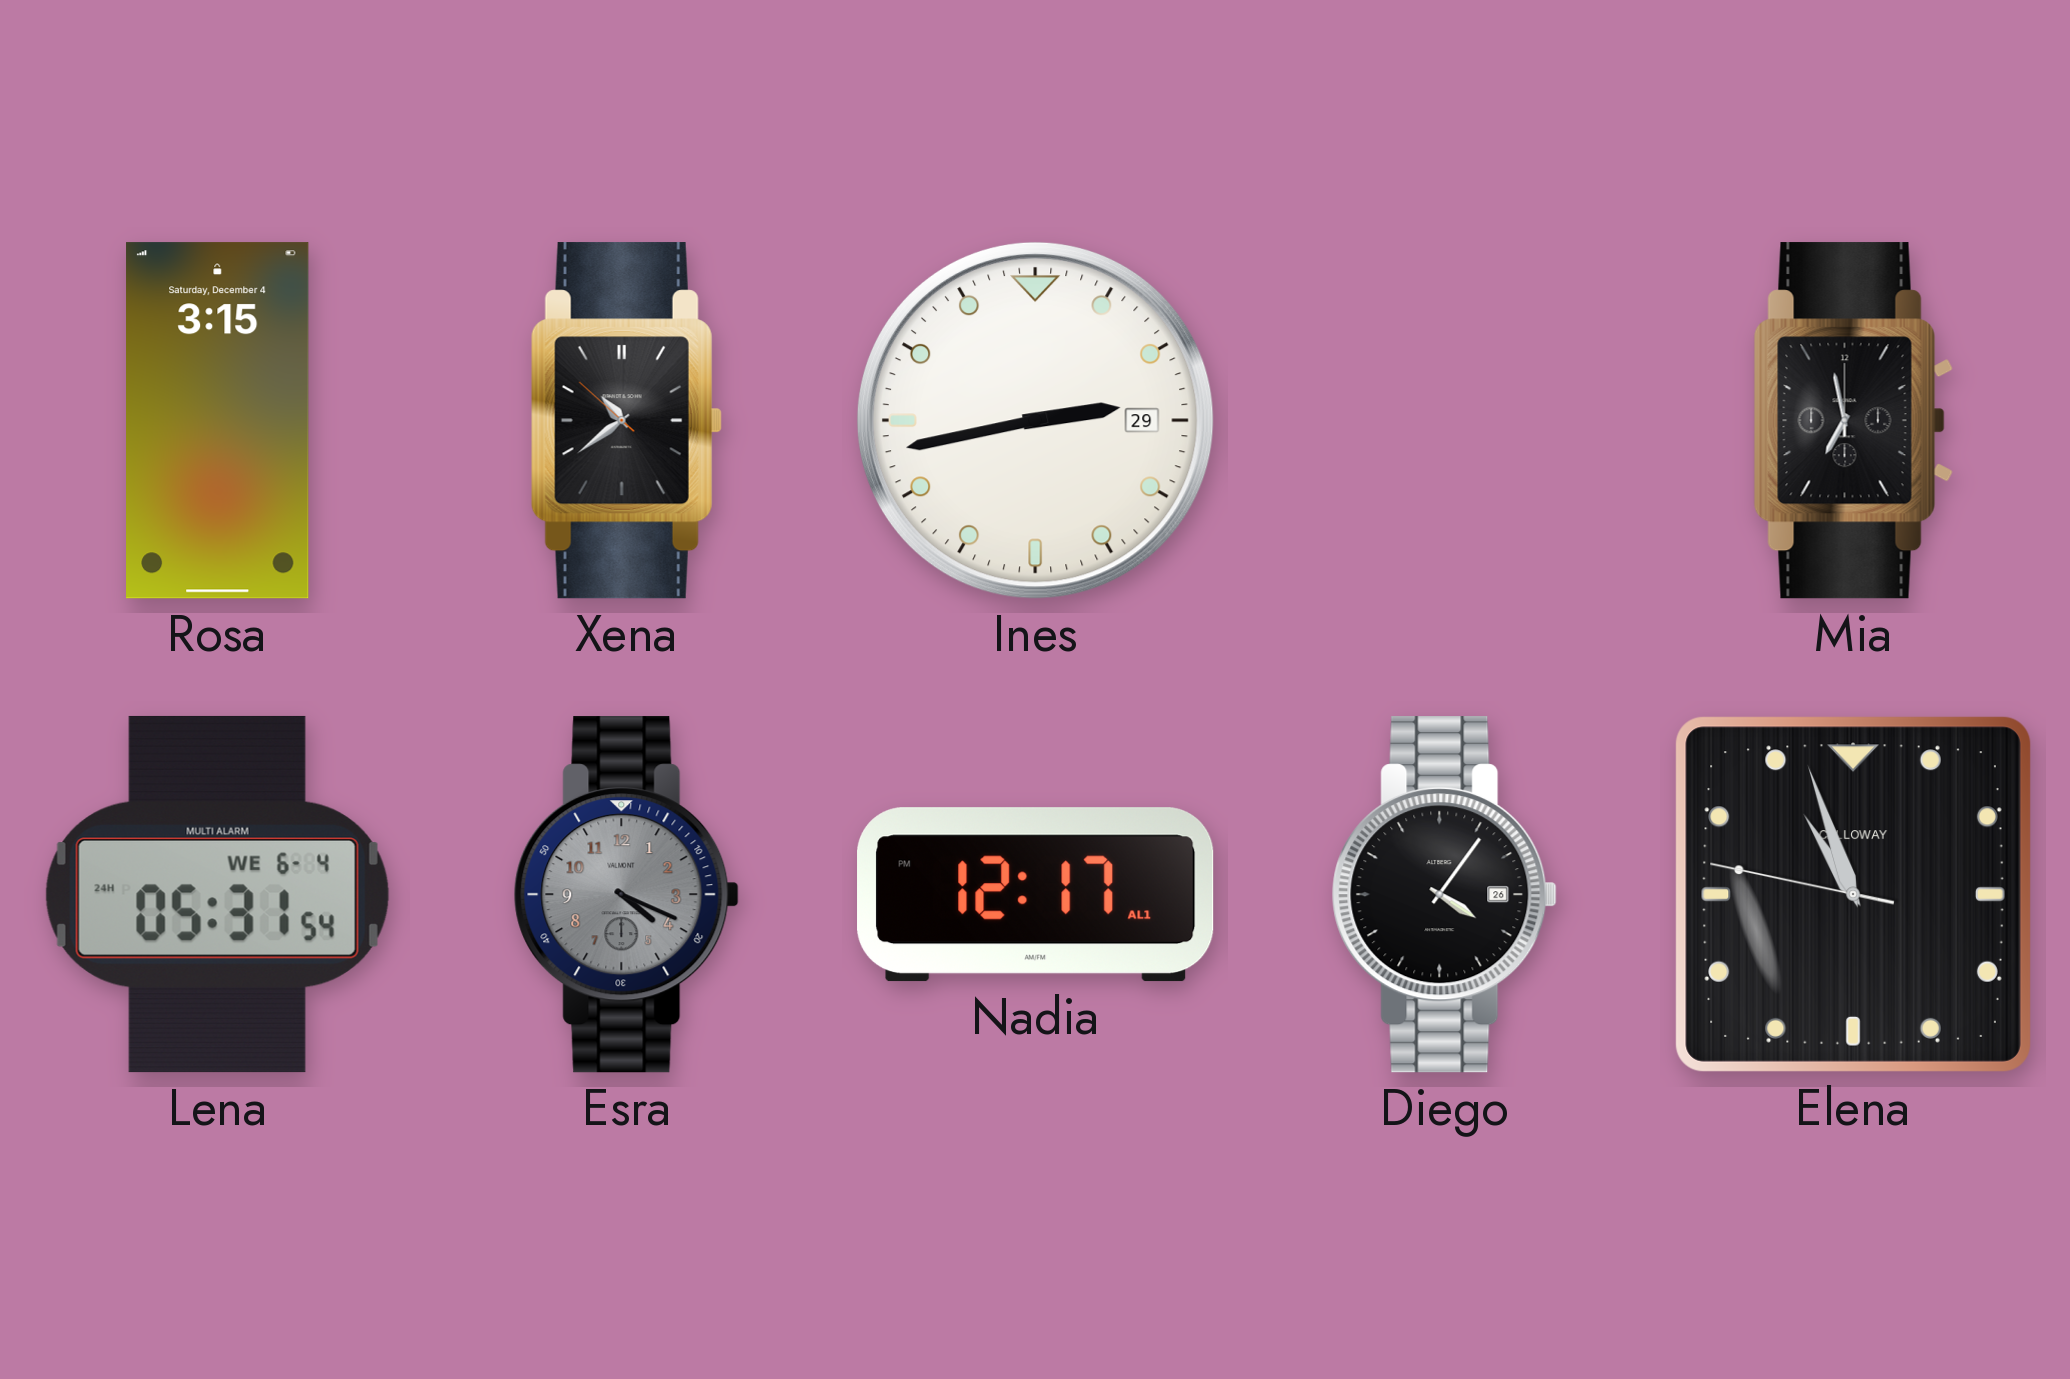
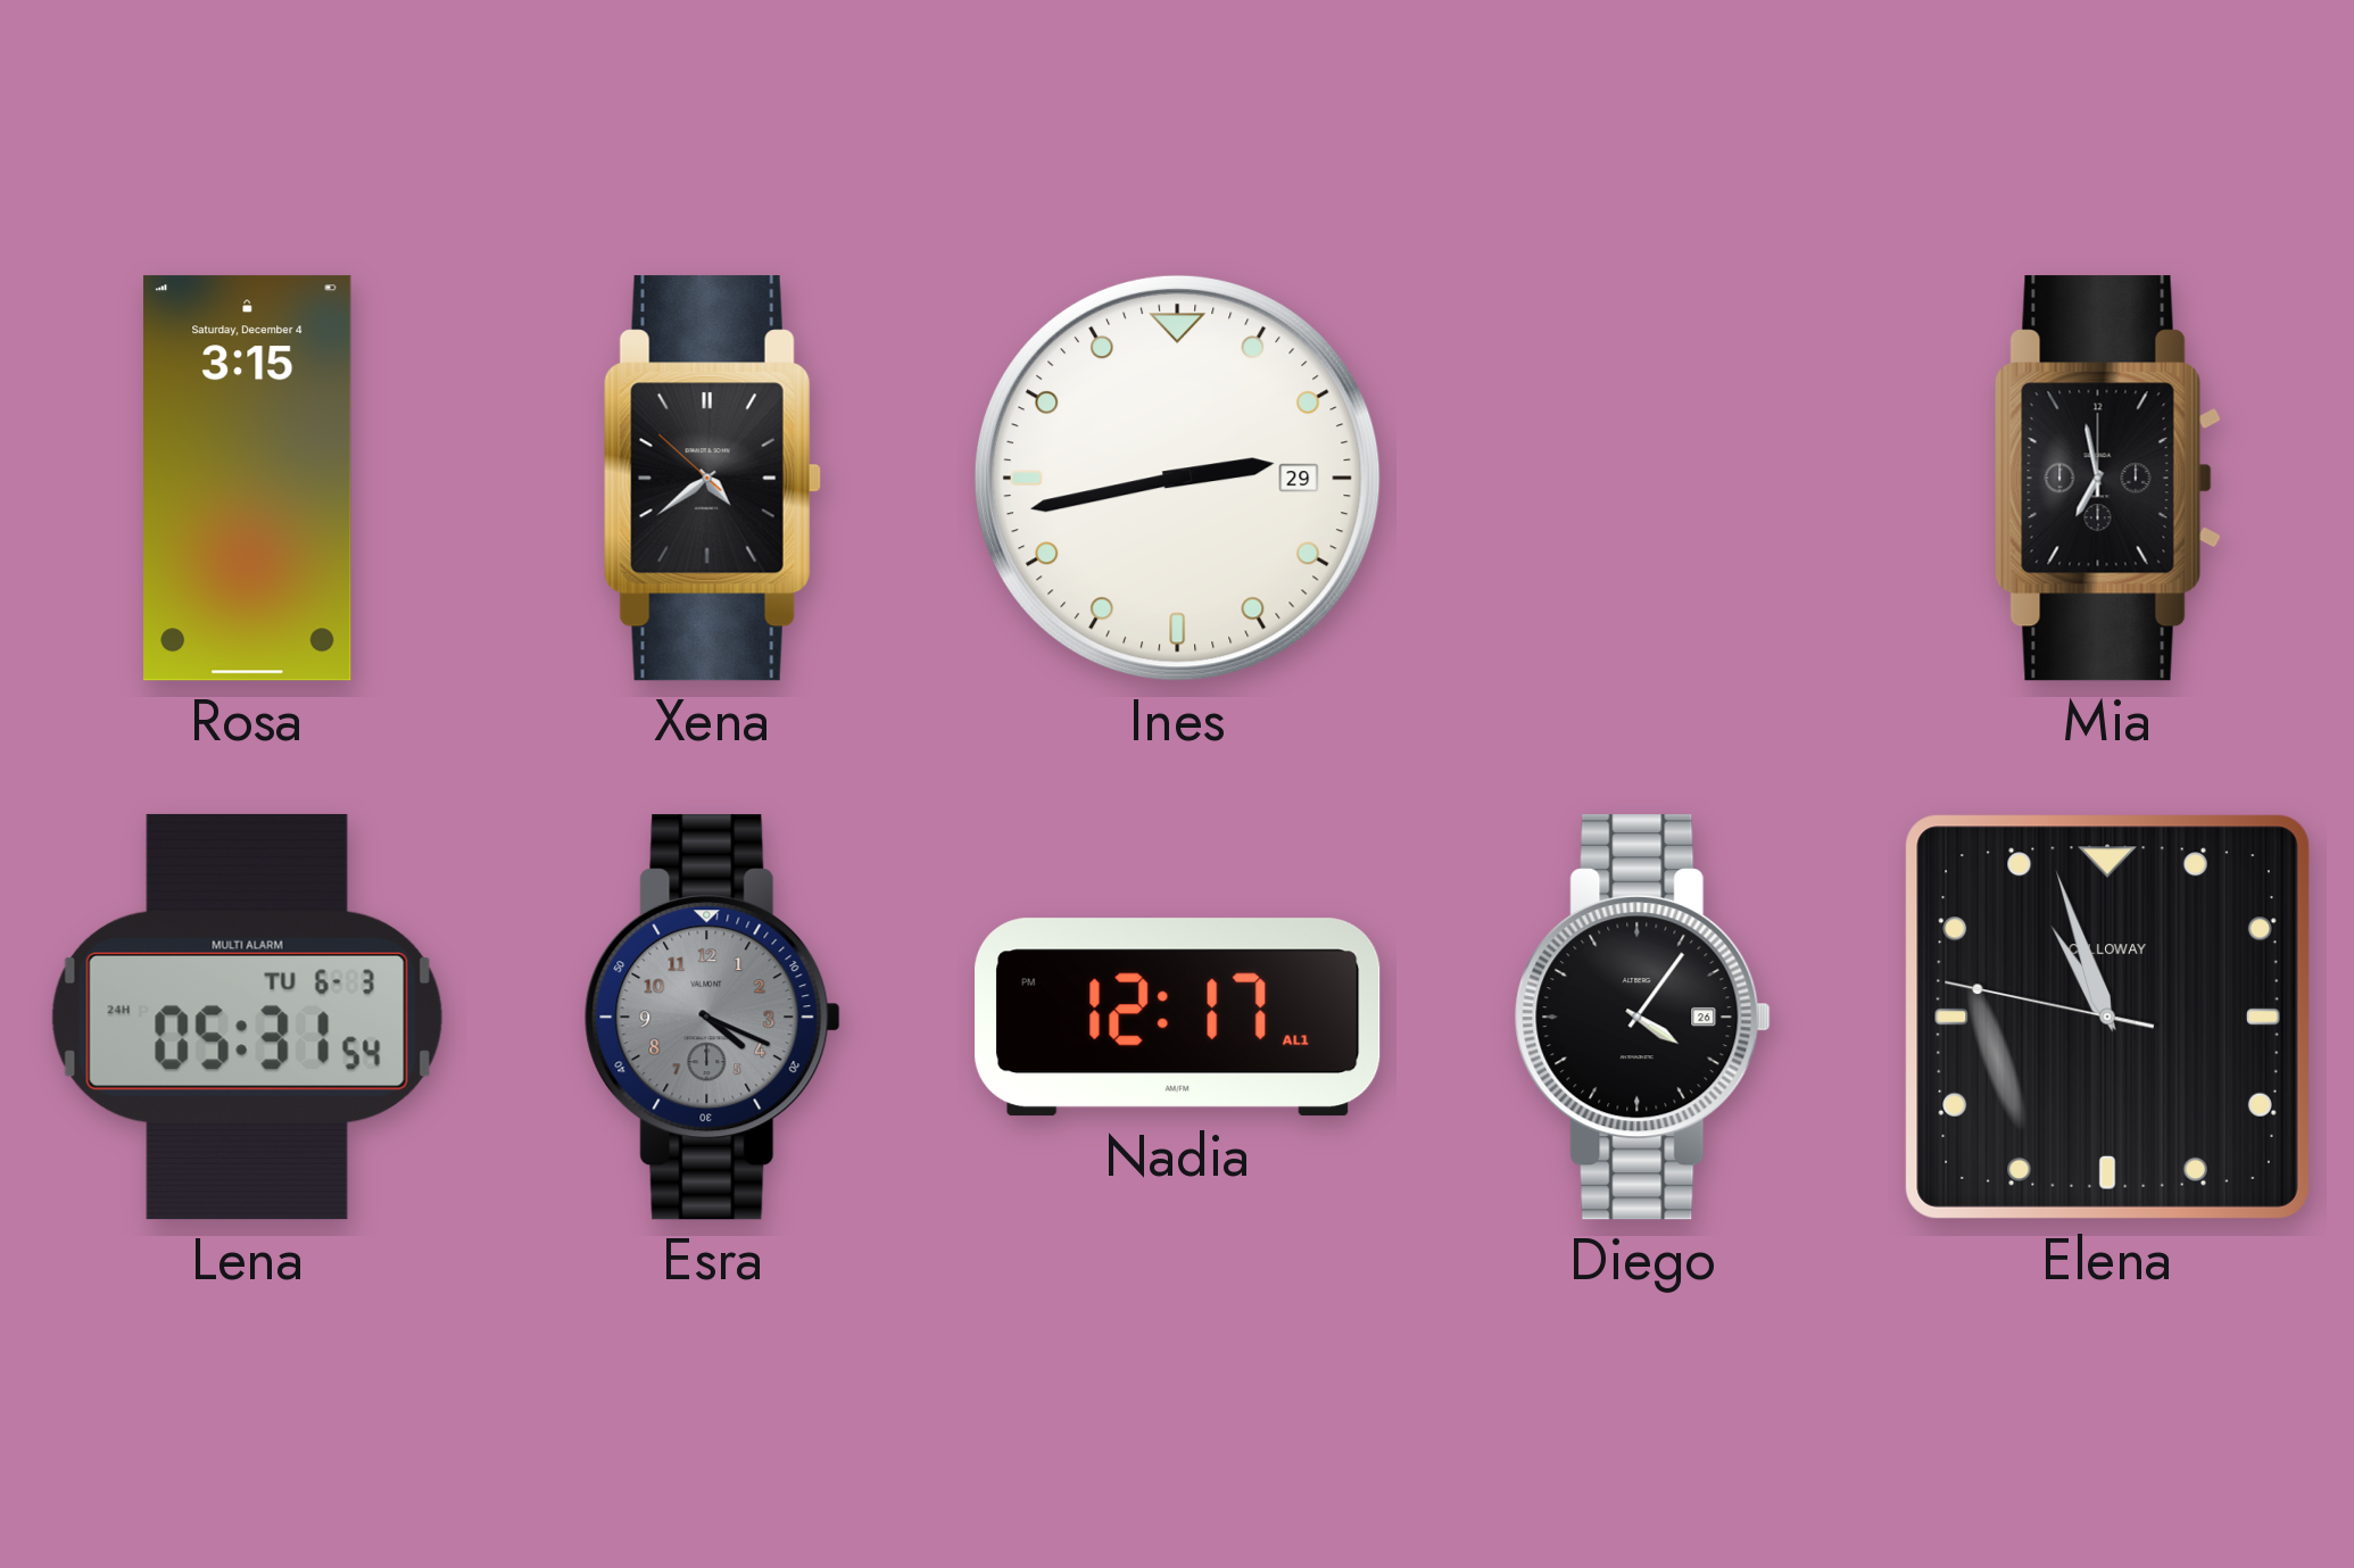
Xena: 10:38 -> 4:38 (712, 479)
Lena date: WE 6-4 -> TU 6-3 (247, 1017)
